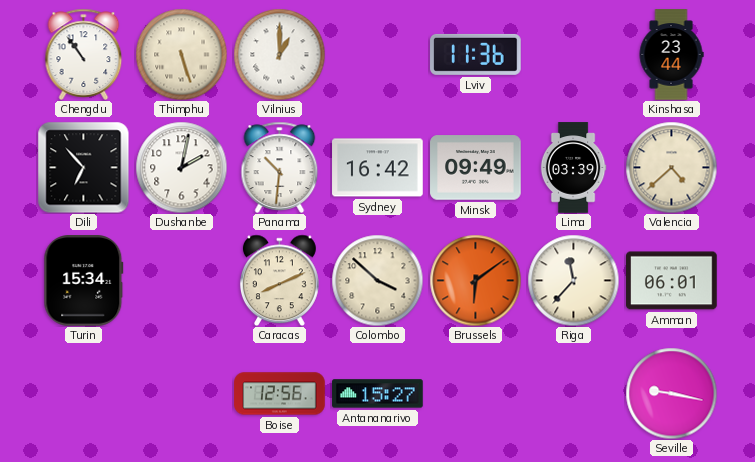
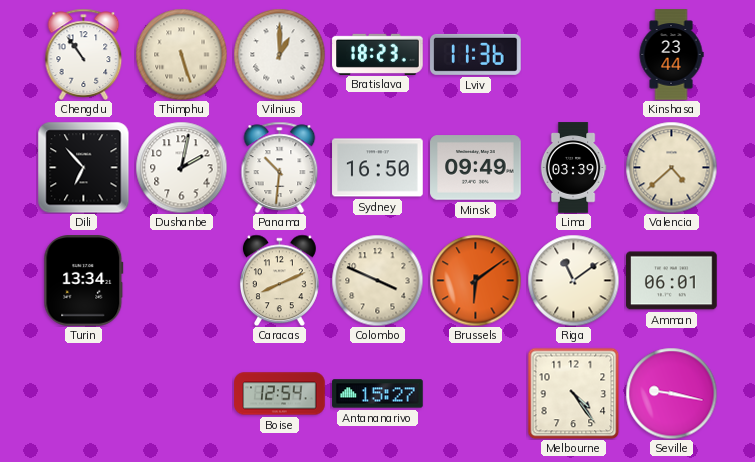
Bratislava: none -> 18:23 (378, 54)
Sydney: 16:42 -> 16:50 (378, 168)
Turin: 15:34 -> 13:34 (84, 281)
Colombo: 3:52 -> 3:49 (377, 280)
Riga: 11:37 -> 11:09 (573, 280)
Boise: 12:56 -> 12:54 (280, 394)
Melbourne: none -> 4:24 (573, 393)
